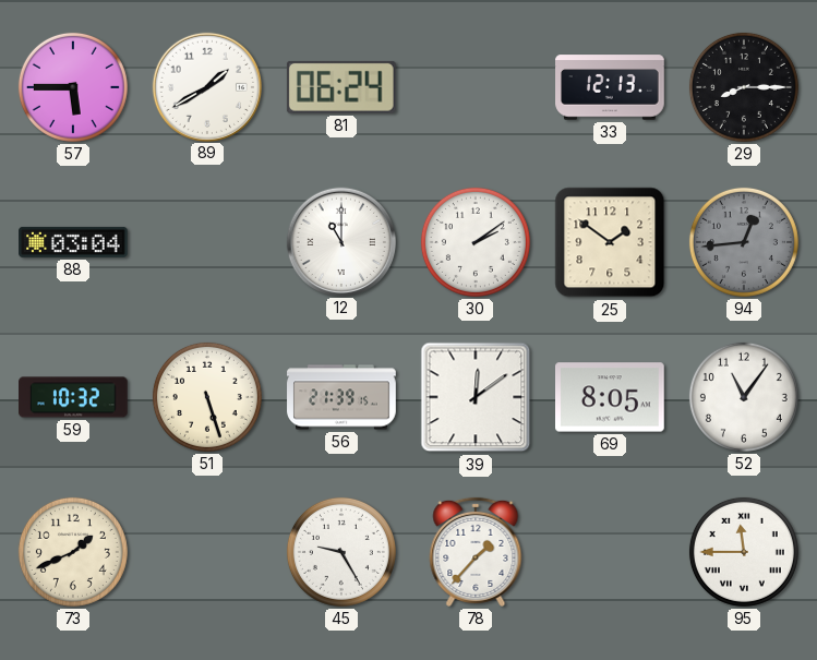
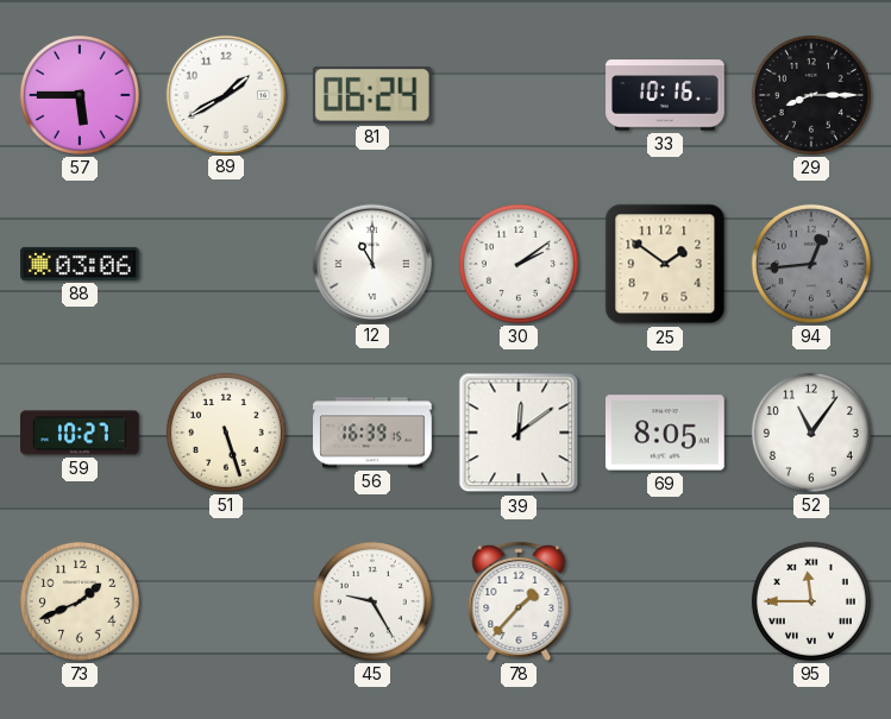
33: 12:13 -> 10:16 (665, 95)
88: 03:04 -> 03:06 (80, 264)
59: 10:32 -> 10:27 (81, 433)
56: 21:39 -> 16:39 (372, 433)
